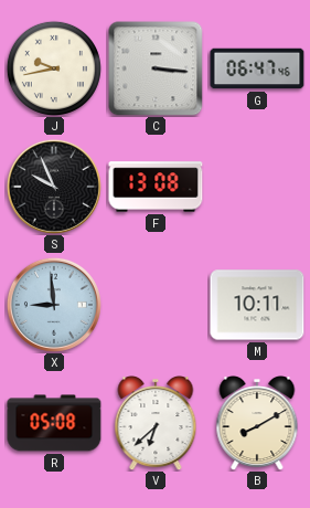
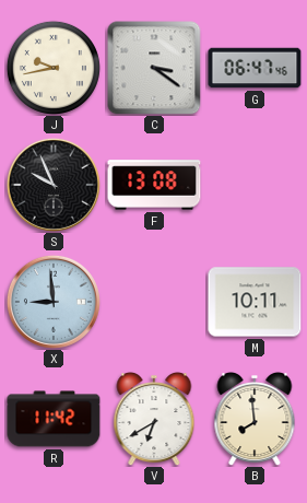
C: 3:16 -> 3:21 (154, 68)
R: 05:08 -> 11:42 (54, 419)
V: 6:38 -> 6:40 (154, 420)
B: 8:10 -> 7:59 (255, 420)
